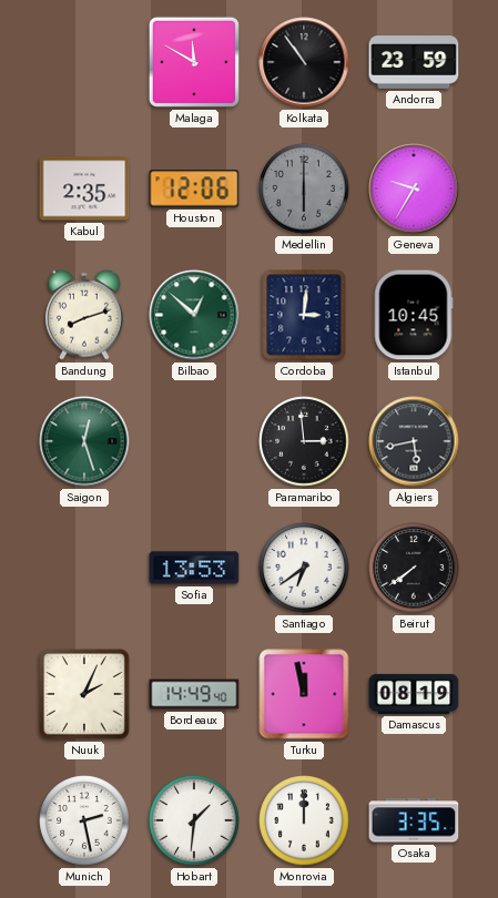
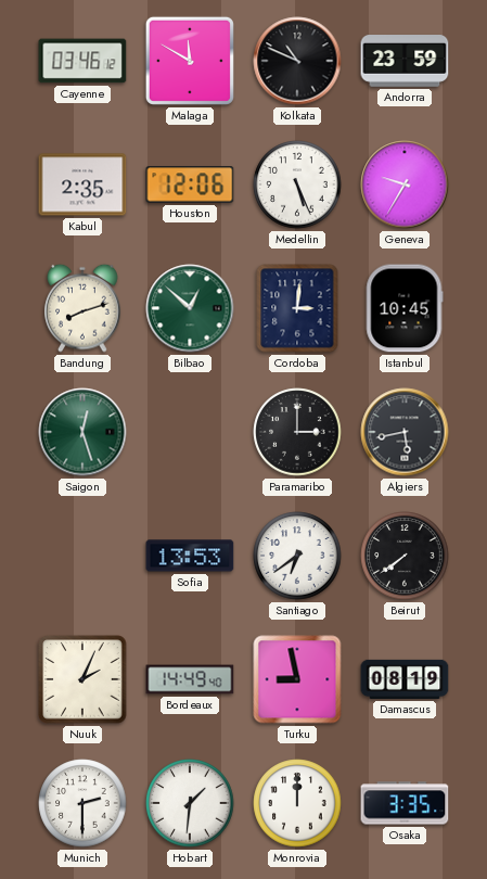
Cayenne: none -> 03:46 (82, 61)
Kolkata: 10:54 -> 10:49 (297, 61)
Medellin: 6:00 -> 5:26 (297, 184)
Medellin dial: grey -> white (297, 184)
Paramaribo: 2:59 -> 3:00 (297, 432)
Turku: 11:58 -> 8:58 (297, 679)
Munich: 2:28 -> 2:30 (82, 803)
